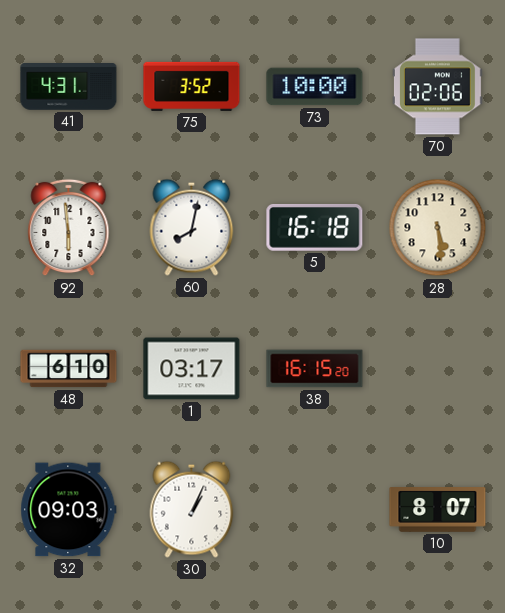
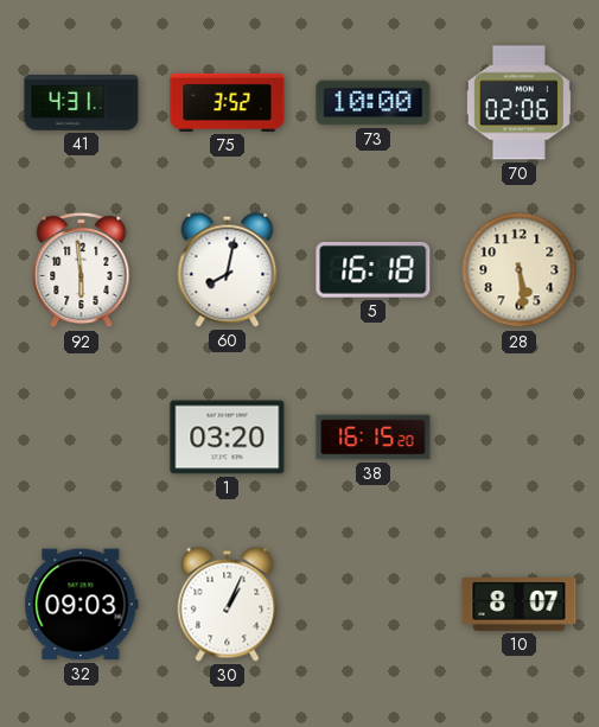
48: 6:10 -> none (69, 369)
1: 03:17 -> 03:20 (228, 438)
